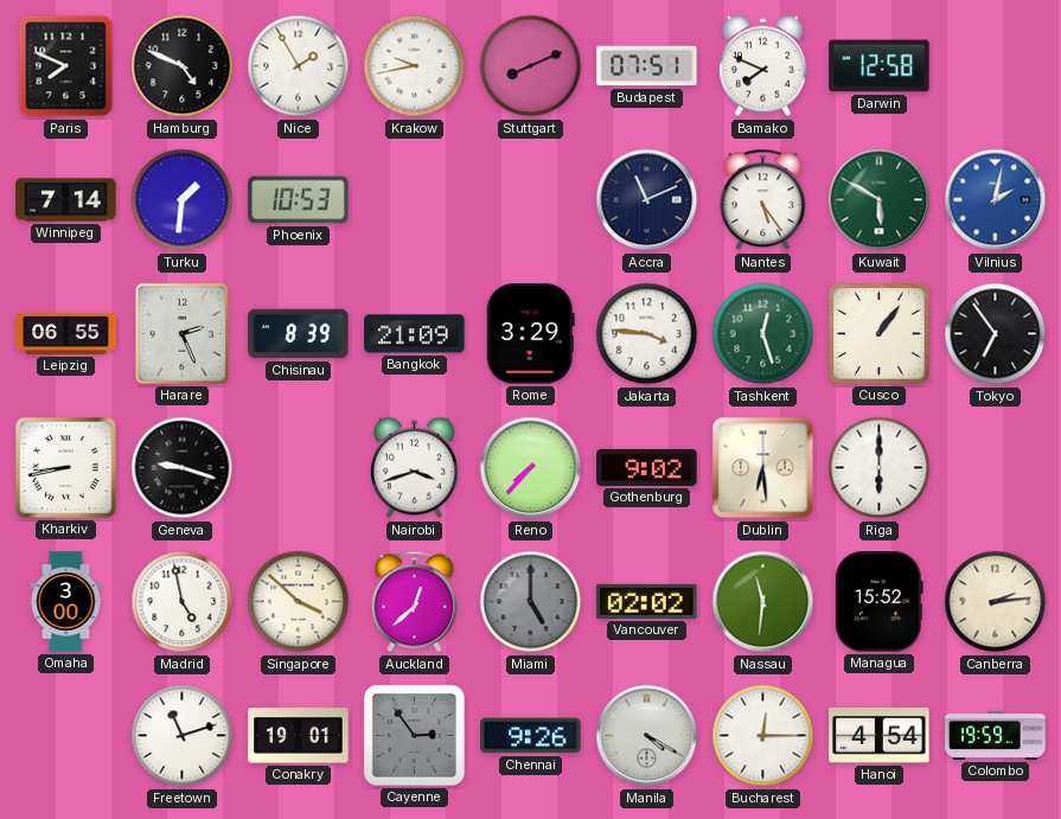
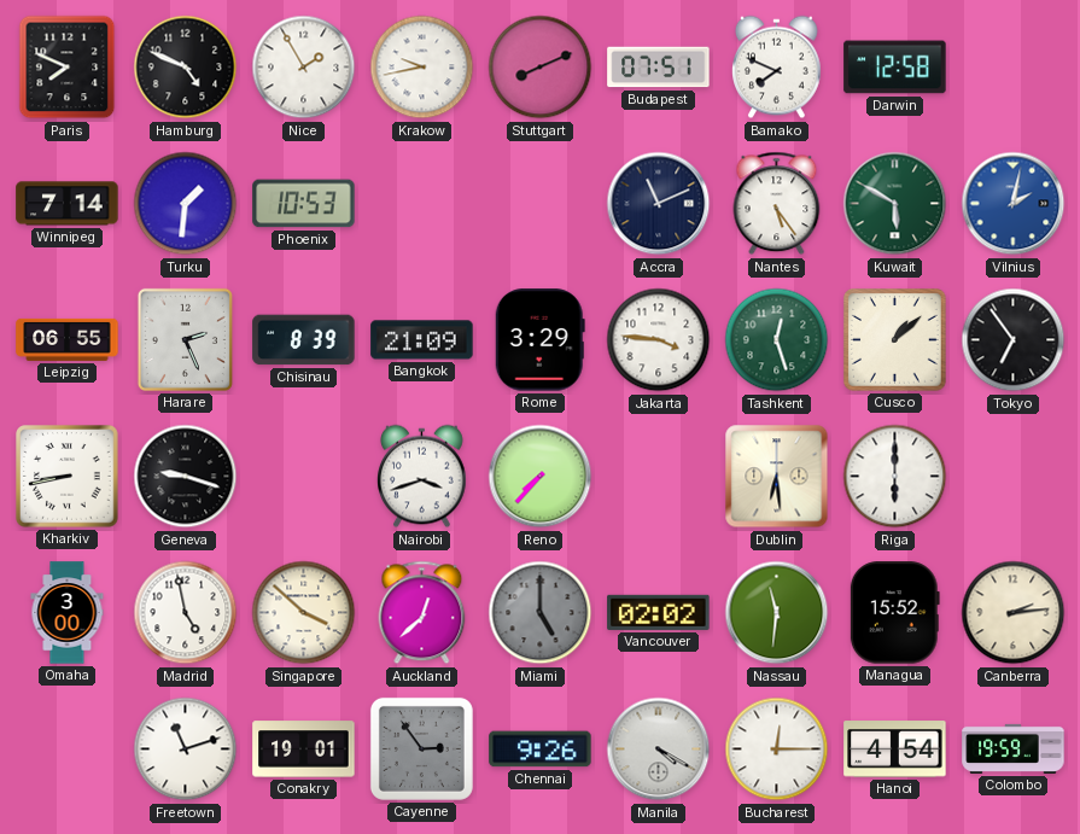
Cusco: 1:06 -> 1:08 (895, 340)
Gothenburg: 9:02 -> none (647, 467)
